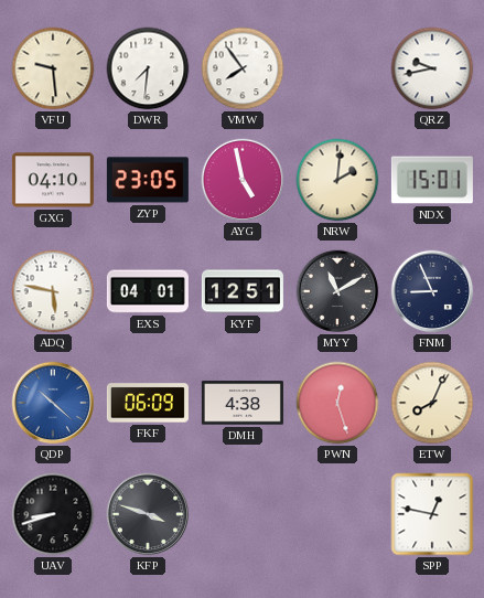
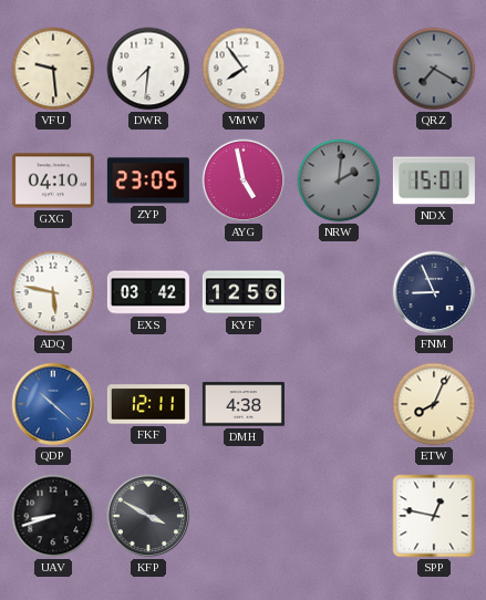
QRZ: 9:43 -> 7:20 (434, 69)
QRZ dial: white -> grey (434, 69)
NRW dial: cream -> grey (339, 180)
EXS: 04:01 -> 03:42 (148, 292)
KYF: 12:51 -> 12:56 (244, 292)
MYY: 11:10 -> none (337, 291)
FKF: 06:09 -> 12:11 (148, 404)
PWN: 12:27 -> none (337, 403)
KFP: 3:48 -> 3:50 (148, 516)
